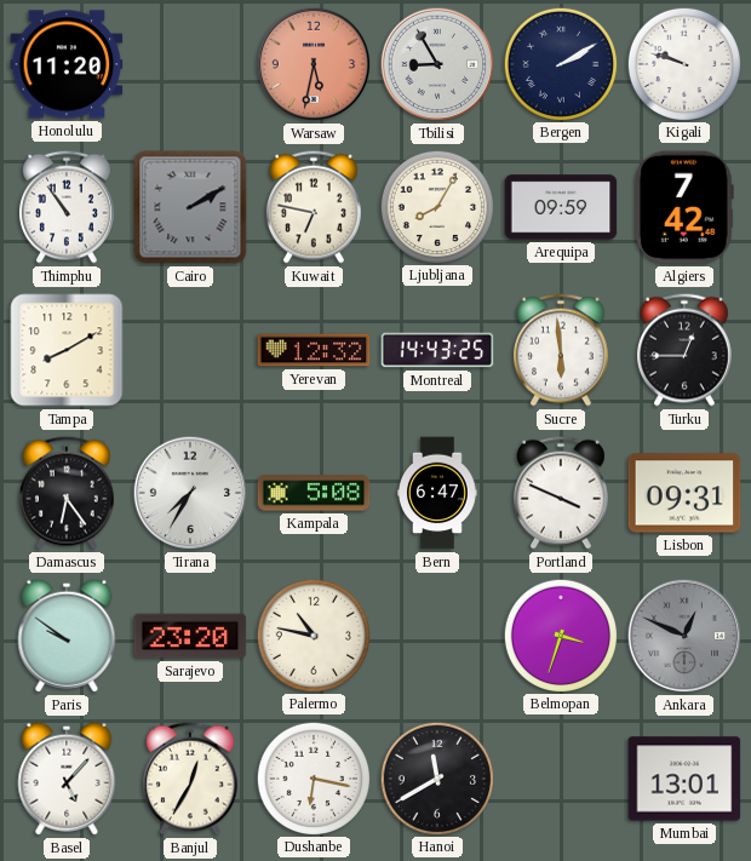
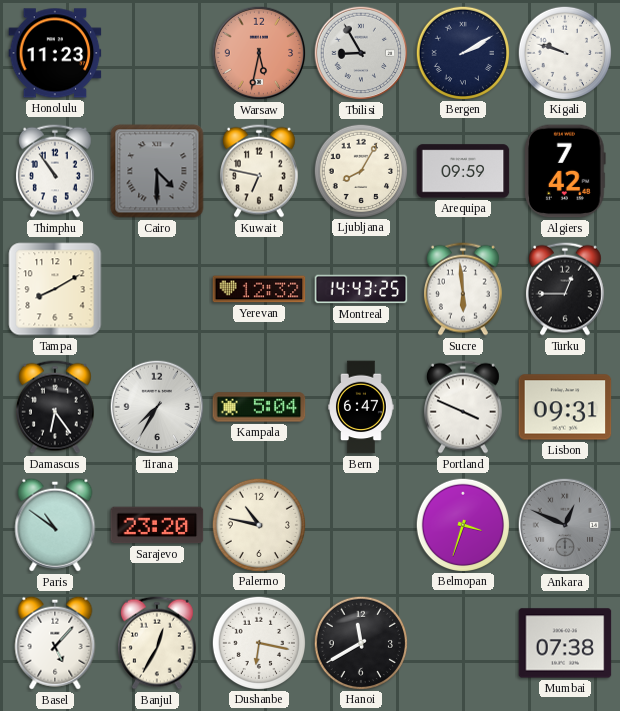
Honolulu: 11:20 -> 11:23 (55, 53)
Cairo: 2:10 -> 4:30 (157, 171)
Kampala: 5:08 -> 5:04 (259, 407)
Paris: 9:51 -> 10:51 (55, 525)
Mumbai: 13:01 -> 07:38 (565, 643)
